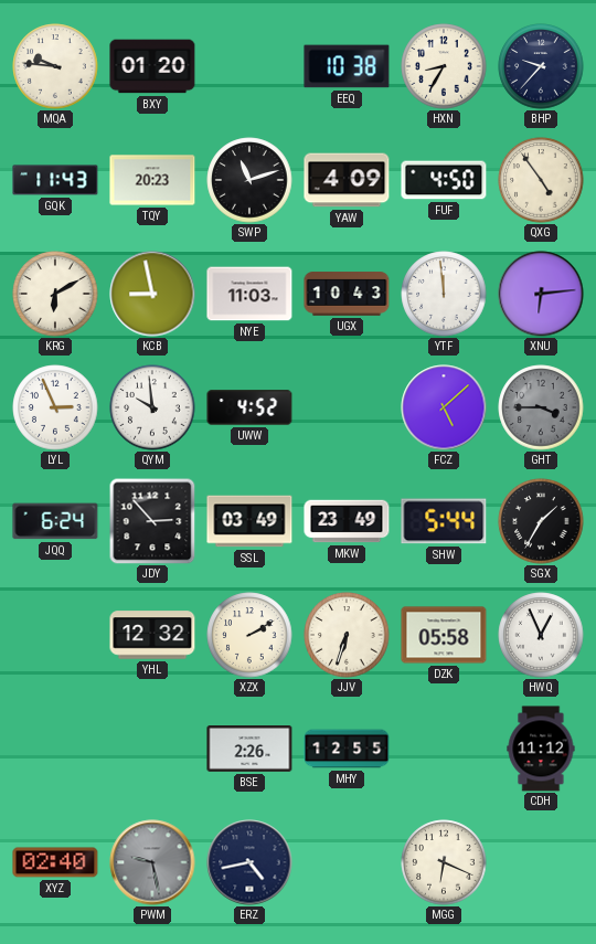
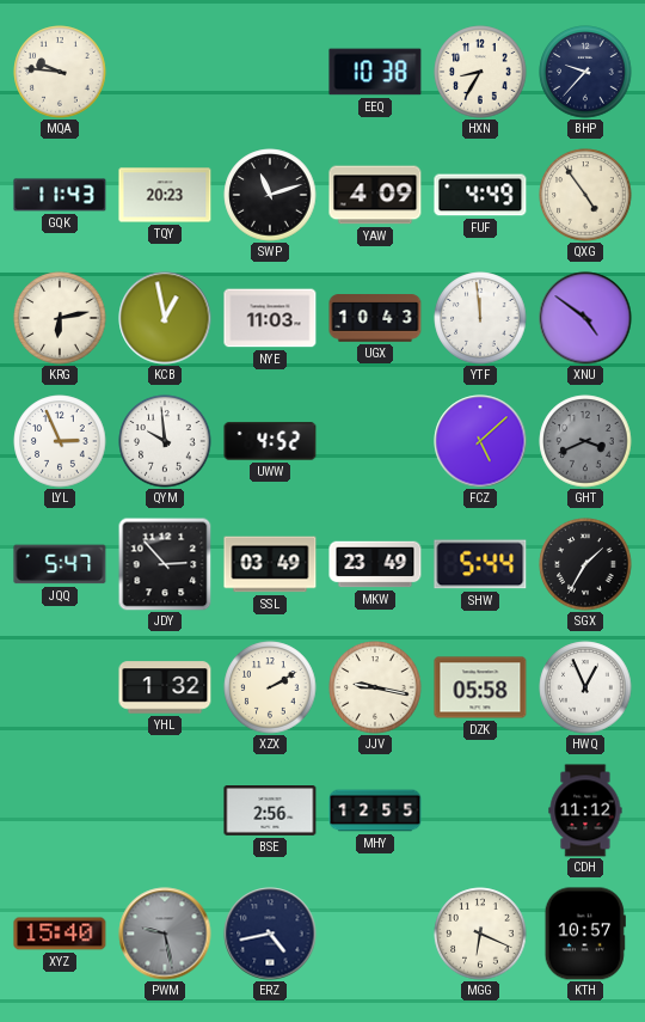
BXY: 01:20 -> none (152, 66)
FUF: 4:50 -> 4:49 (480, 195)
KRG: 6:10 -> 6:13 (60, 318)
KCB: 8:58 -> 12:58 (165, 318)
XNU: 6:14 -> 4:51 (585, 318)
GHT: 3:45 -> 3:41 (585, 441)
JQQ: 6:24 -> 5:47 (60, 564)
YHL: 12:32 -> 1:32 (165, 687)
JJV: 6:33 -> 9:17 (375, 687)
BSE: 2:26 -> 2:56 (270, 812)
XYZ: 02:40 -> 15:40 (60, 934)
KTH: none -> 10:57 (585, 934)
